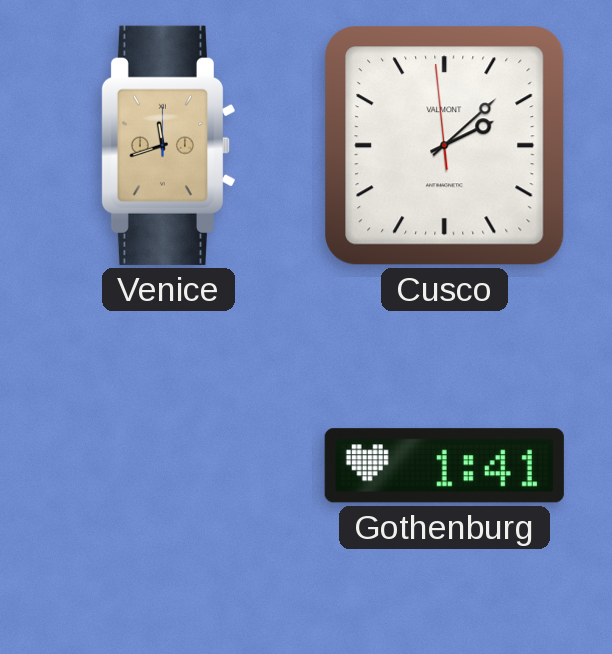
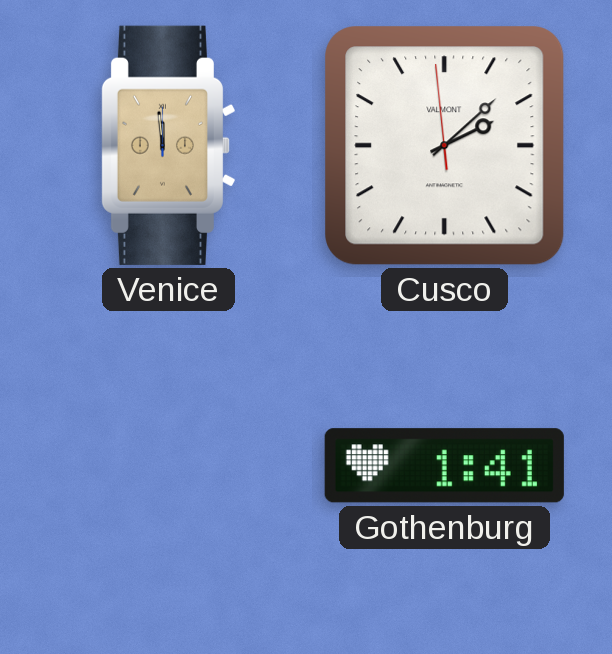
Venice: 11:42 -> 11:59 (167, 145)
